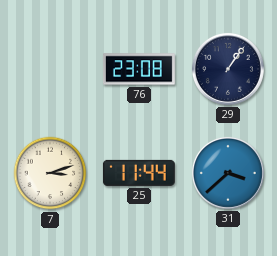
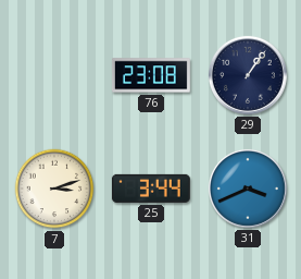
25: 11:44 -> 3:44 (151, 189)
31: 3:38 -> 3:41 (248, 189)
